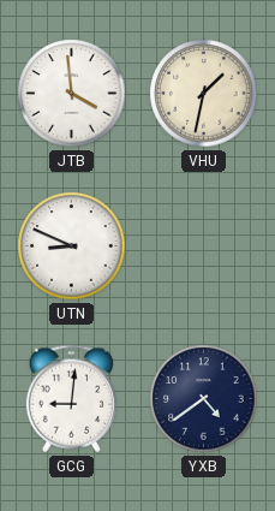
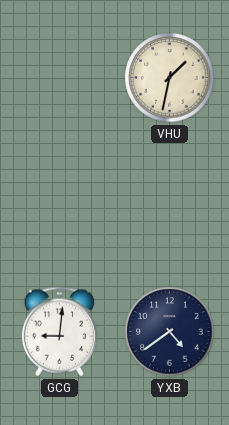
JTB: 3:59 -> none (72, 94)
UTN: 8:49 -> none (72, 246)
